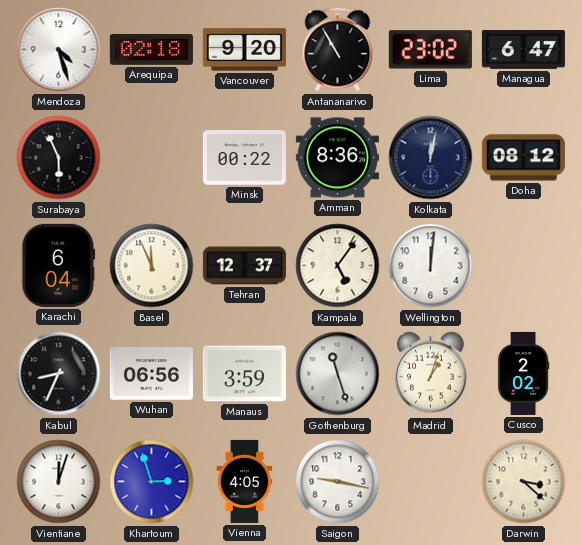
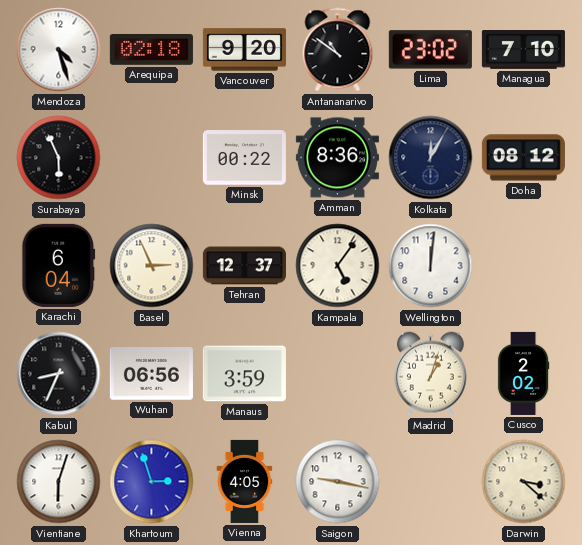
Antananarivo: 10:55 -> 10:51 (338, 50)
Managua: 6:47 -> 7:10 (523, 50)
Kolkata: 12:02 -> 12:05 (431, 158)
Basel: 11:56 -> 2:56 (152, 266)
Gothenburg: 11:27 -> none (338, 374)
Vientiane: 12:03 -> 6:03 (59, 482)
